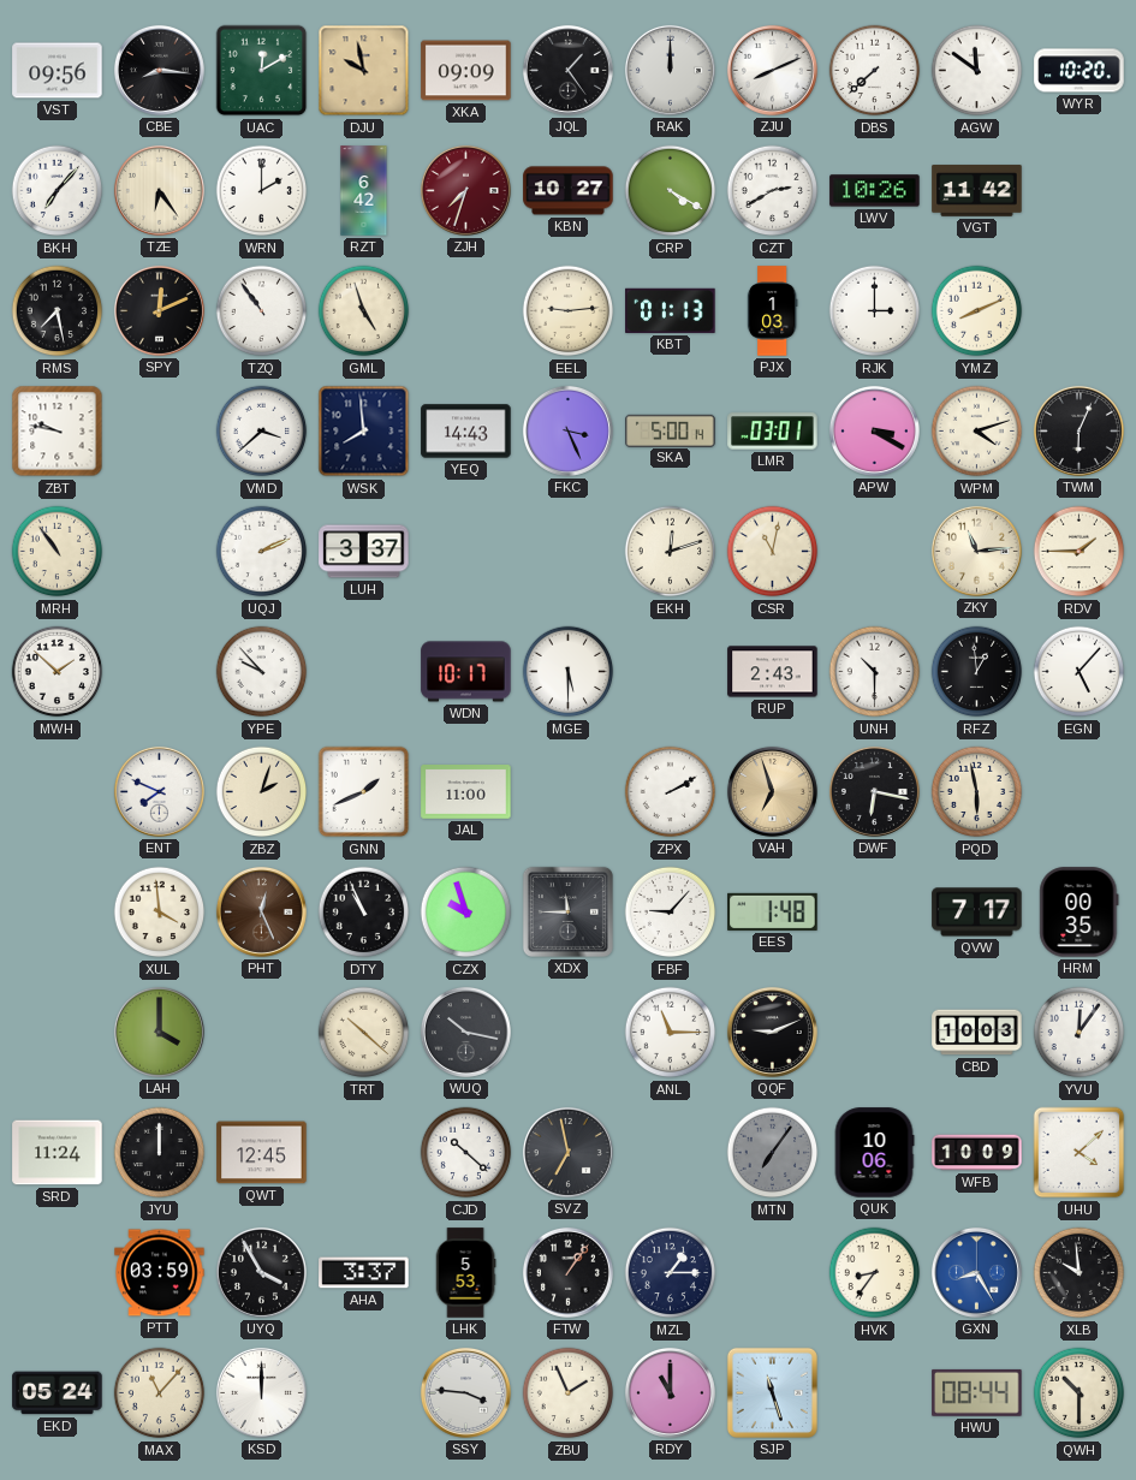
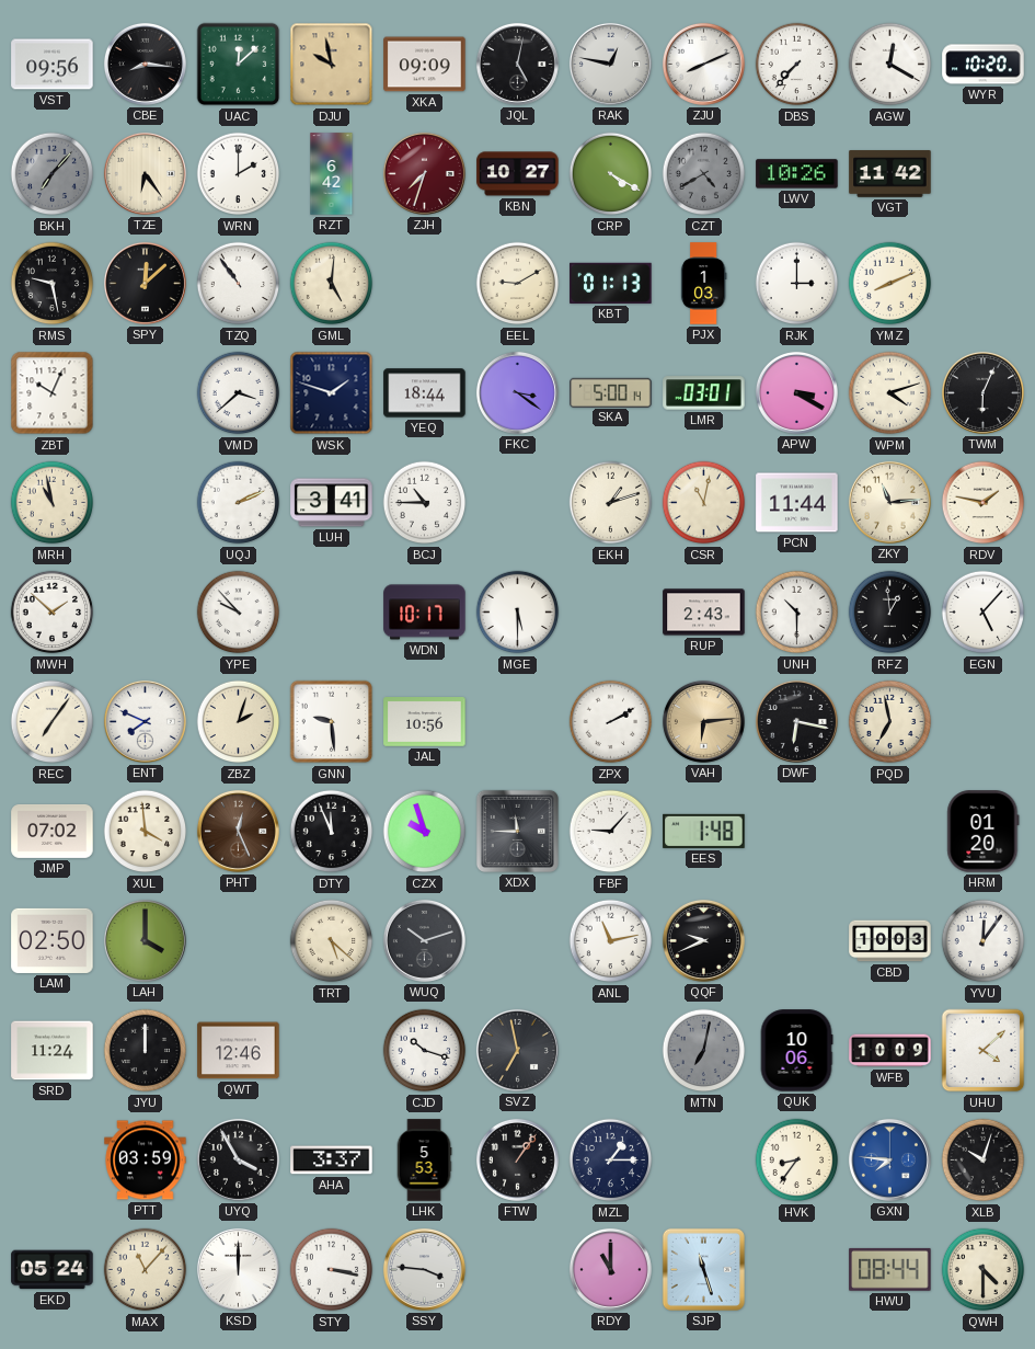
UAC: 12:10 -> 12:08 (239, 65)
JQL: 1:24 -> 5:02 (517, 64)
RAK: 12:00 -> 12:47 (610, 64)
DBS: 7:38 -> 7:37 (797, 65)
AGW: 11:51 -> 12:20 (890, 65)
BKH dial: white -> grey (53, 174)
CZT: 2:40 -> 4:40 (704, 174)
CZT dial: white -> grey (704, 174)
RMS: 7:28 -> 9:28 (53, 284)
SPY: 12:11 -> 12:08 (145, 283)
GML: 4:57 -> 5:01 (332, 284)
EEL: 9:14 -> 9:10 (518, 284)
ZBT: 9:47 -> 10:04 (53, 393)
WSK: 7:59 -> 1:48 (332, 393)
YEQ: 14:43 -> 18:44 (425, 393)
FKC: 3:26 -> 3:21 (517, 392)
MRH: 10:54 -> 10:58 (53, 503)
LUH: 3:37 -> 3:41 (332, 503)
BCJ: none -> 10:45 (425, 503)
EKH: 12:12 -> 1:12 (611, 503)
PCN: none -> 11:44 (797, 503)
RDV: 1:45 -> 1:47 (984, 503)
REC: none -> 7:06 (53, 722)
GNN: 1:41 -> 9:29 (332, 722)
JAL: 11:00 -> 10:56 (425, 722)
VAH: 6:57 -> 6:14 (703, 721)
PQD: 5:58 -> 6:58 (890, 722)
JMP: none -> 07:02 (53, 831)
DTY: 10:56 -> 11:56 (332, 832)
QVW: 7:17 -> none (977, 913)
HRM: 00:35 -> 01:20 (984, 832)
LAM: none -> 02:50 (53, 940)
TRT: 10:22 -> 5:22 (332, 941)
WUQ: 10:17 -> 10:12 (424, 940)
ANL: 11:15 -> 11:13 (611, 941)
QQF: 9:11 -> 9:41 (703, 940)
QWT: 12:45 -> 12:46 (239, 1051)
CJD: 10:22 -> 10:18 (425, 1051)
MTN: 7:06 -> 7:02 (704, 1051)
GXN: 8:25 -> 7:46 (889, 1159)
XLB: 9:59 -> 10:03 (984, 1161)
STY: none -> 3:17 (332, 1270)
ZBU: 1:56 -> none (569, 1393)
QWH: 10:30 -> 4:30 (984, 1270)
